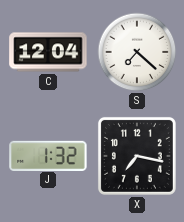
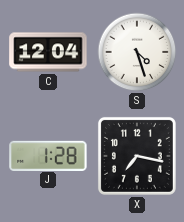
S: 7:22 -> 4:27 (137, 52)
J: 1:32 -> 1:28 (48, 155)
